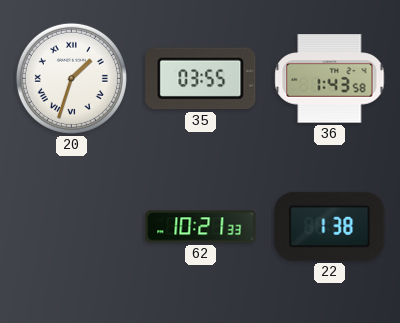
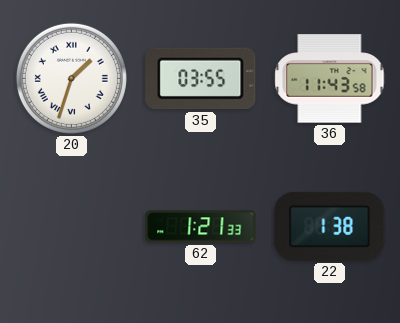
36: 1:43 -> 11:43 (330, 79)
62: 10:21 -> 1:21 (201, 227)
